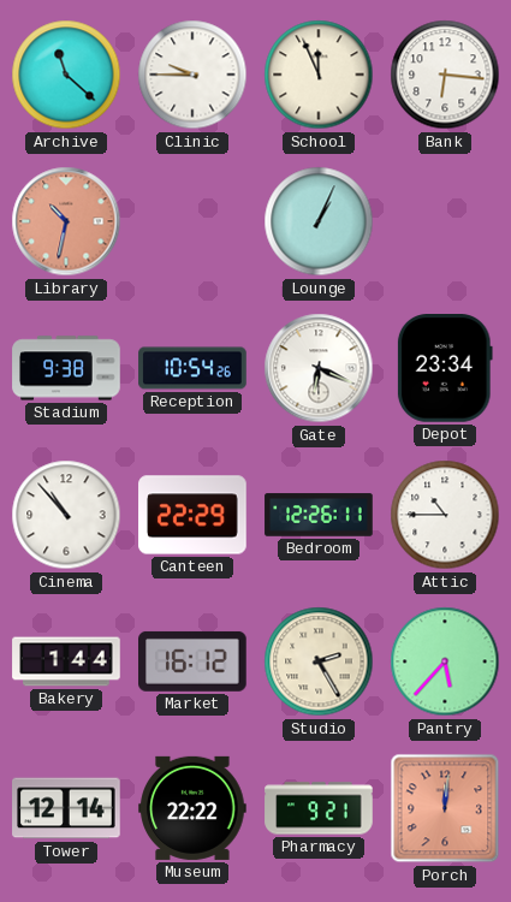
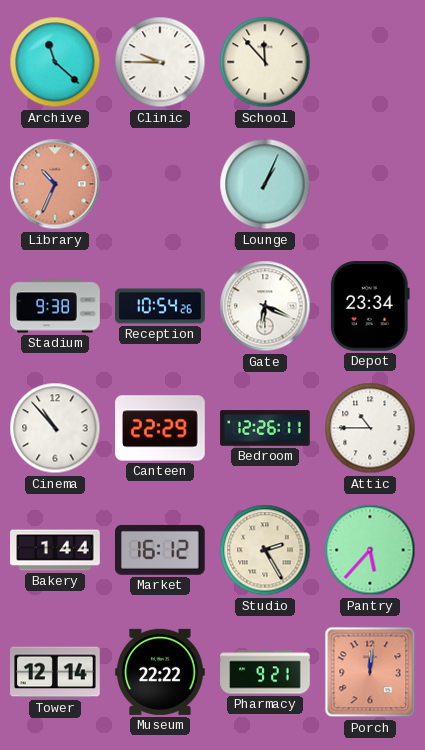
School: 11:56 -> 11:53 (265, 62)
Bank: 6:16 -> none (445, 75)
Library: 10:32 -> 10:34 (55, 184)
